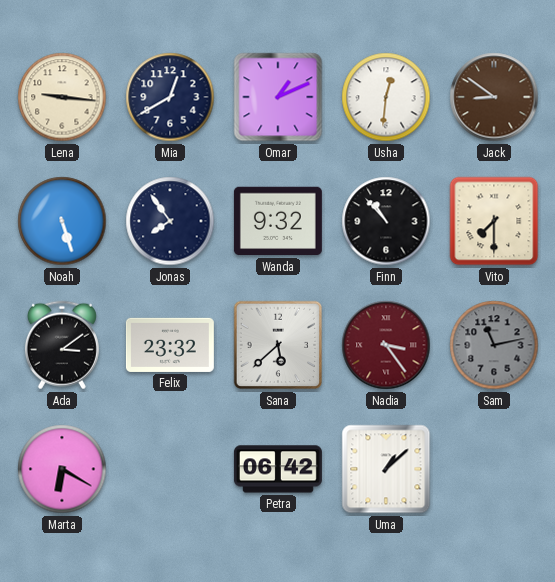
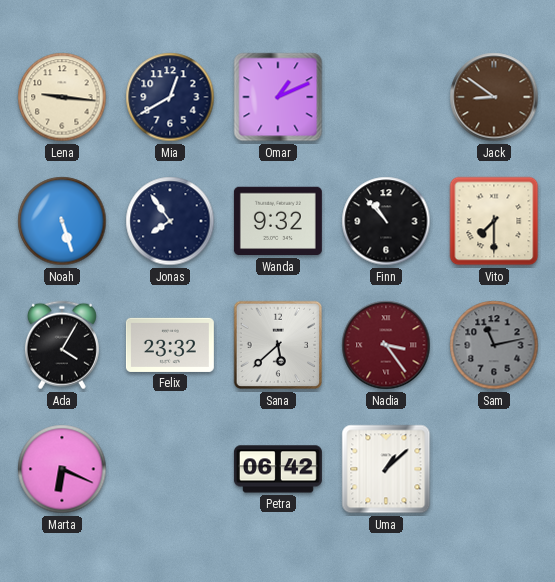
Usha: 12:31 -> none (386, 97)
Ada: 3:09 -> 4:05 (62, 345)
Marta: 6:20 -> 6:19 (62, 469)
